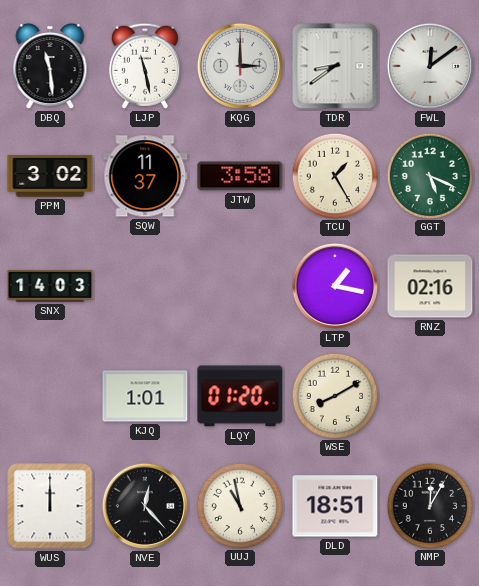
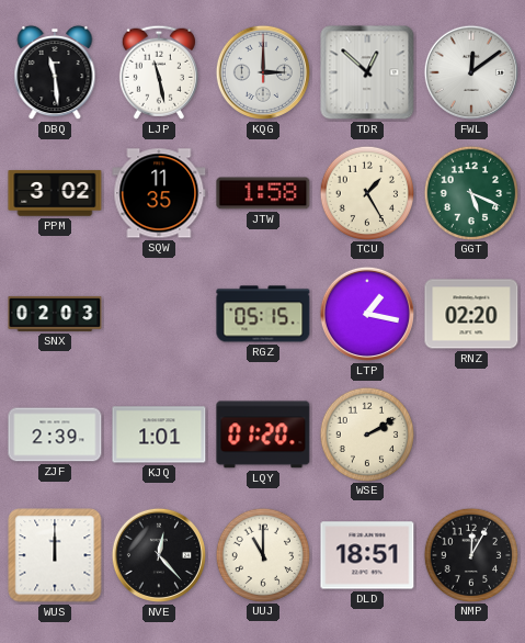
TDR: 8:39 -> 12:52 (367, 72)
SQW: 11:37 -> 11:35 (159, 193)
JTW: 3:58 -> 1:58 (263, 193)
SNX: 14:03 -> 02:03 (55, 314)
RGZ: none -> 05:15 (263, 314)
RNZ: 02:16 -> 02:20 (471, 314)
ZJF: none -> 2:39 (55, 435)
WSE: 8:10 -> 2:10 (366, 433)
UUJ: 10:58 -> 11:00 (262, 554)
